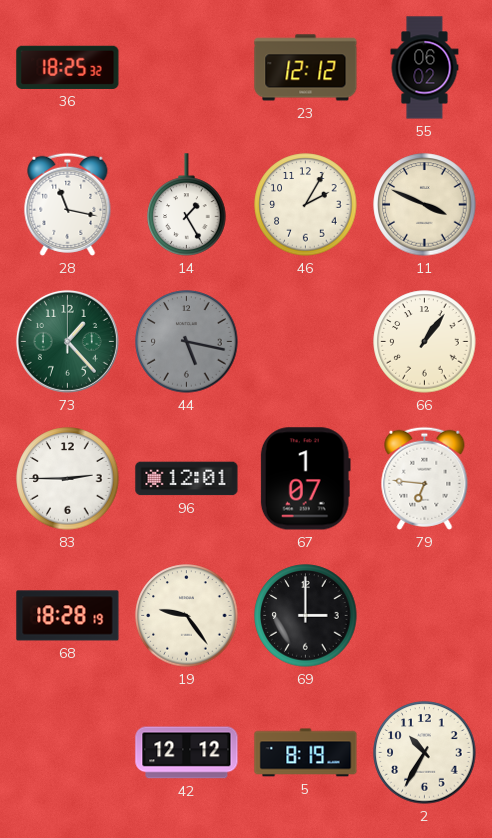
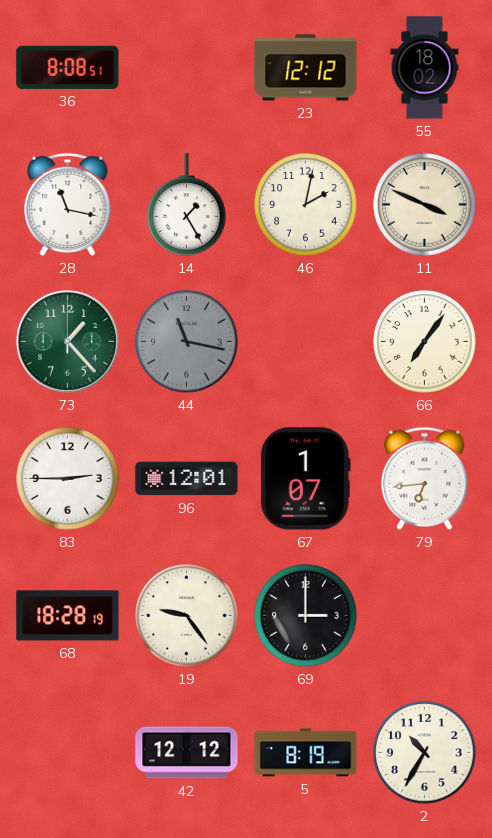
36: 18:25 -> 8:08 (68, 67)
55: 06:02 -> 18:02 (425, 68)
46: 2:05 -> 2:02 (306, 205)
44: 5:17 -> 11:17 (187, 342)
66: 1:06 -> 7:06 (425, 342)
79: 6:46 -> 6:44 (425, 478)
